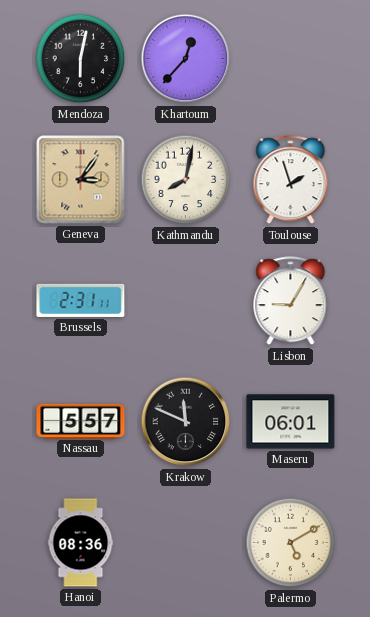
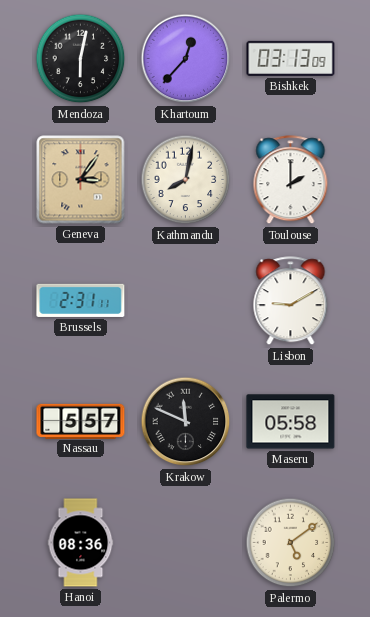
Bishkek: none -> 03:13 (291, 58)
Toulouse: 1:57 -> 2:00 (291, 180)
Lisbon: 9:05 -> 9:10 (291, 301)
Maseru: 06:01 -> 05:58 (291, 422)
Palermo: 5:10 -> 5:09 (291, 543)
